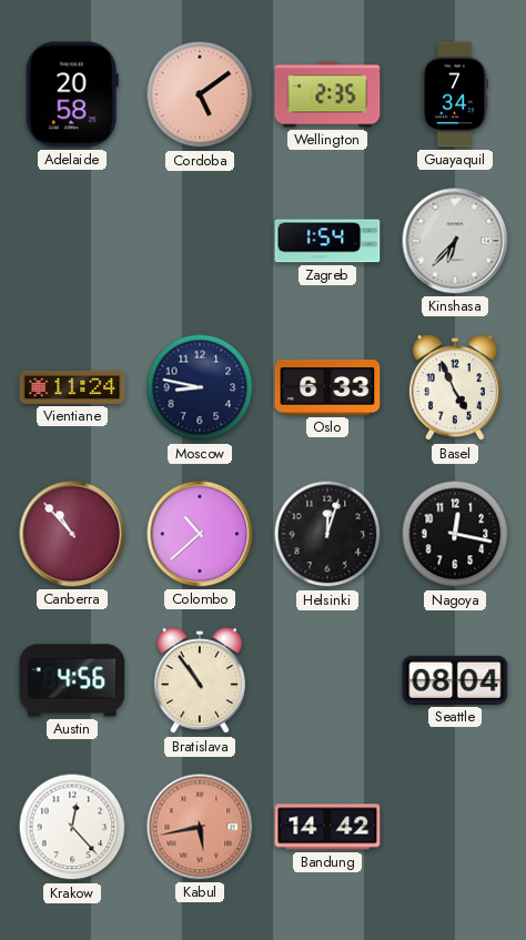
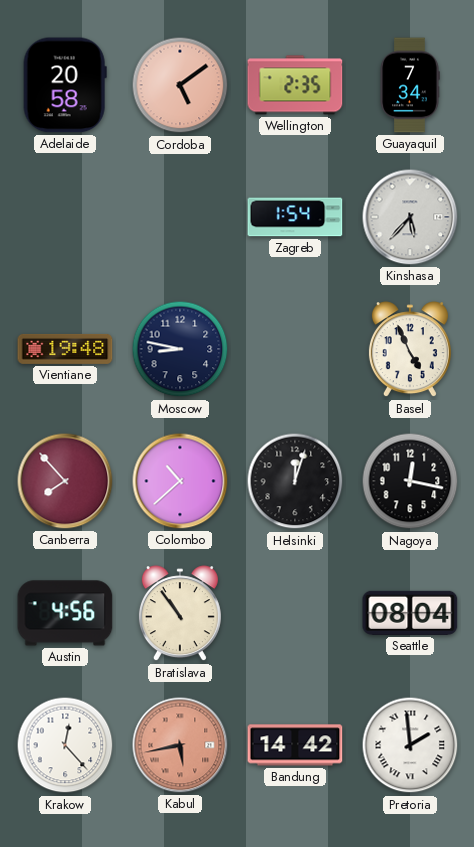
Kinshasa: 6:37 -> 5:37 (410, 217)
Vientiane: 11:24 -> 19:48 (65, 349)
Oslo: 6:33 -> none (327, 387)
Canberra: 10:53 -> 7:53 (65, 481)
Pretoria: none -> 1:59 (410, 745)
